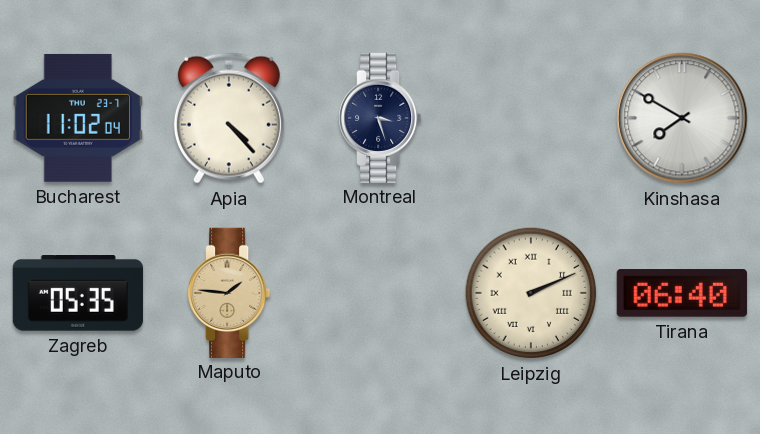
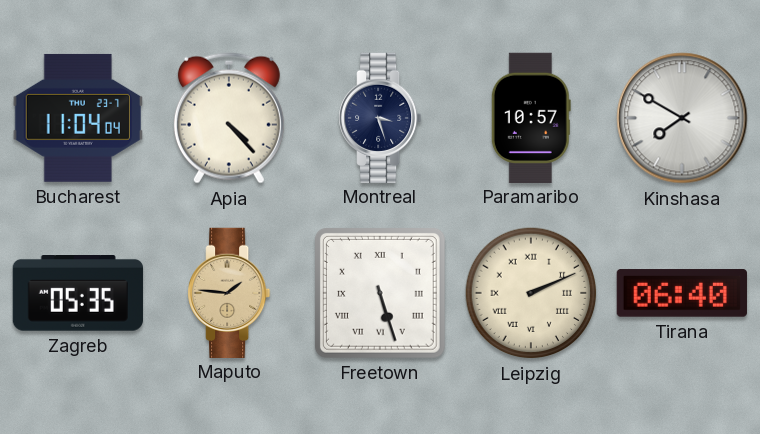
Bucharest: 11:02 -> 11:04 (78, 118)
Paramaribo: none -> 10:57 (531, 117)
Freetown: none -> 5:27 (380, 293)
